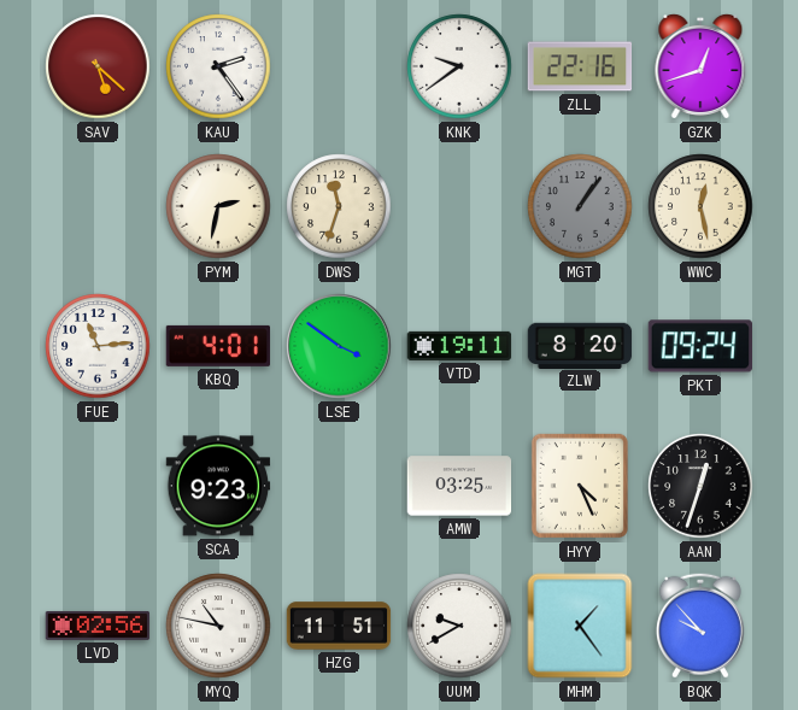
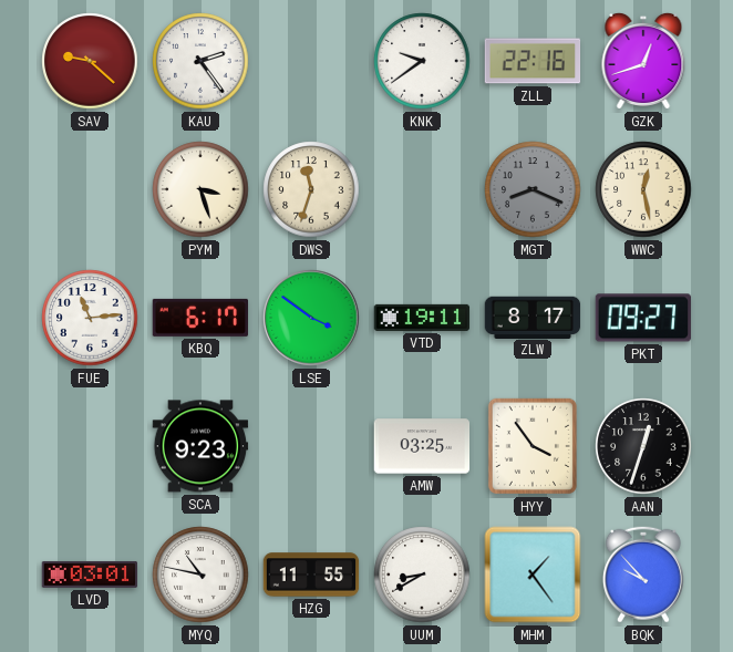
SAV: 5:22 -> 9:22 (90, 61)
PYM: 2:32 -> 3:27 (200, 189)
MGT: 1:06 -> 8:19 (533, 189)
KBQ: 4:01 -> 6:17 (199, 318)
ZLW: 8:20 -> 8:17 (533, 317)
PKT: 09:24 -> 09:27 (643, 318)
HYY: 4:26 -> 3:54 (533, 446)
LVD: 02:56 -> 03:01 (90, 575)
HZG: 11:51 -> 11:55 (311, 575)
UUM: 9:40 -> 8:40 (422, 575)
